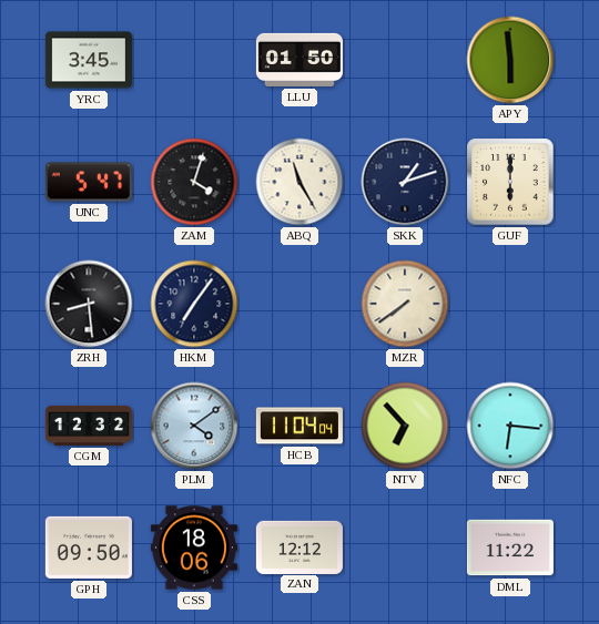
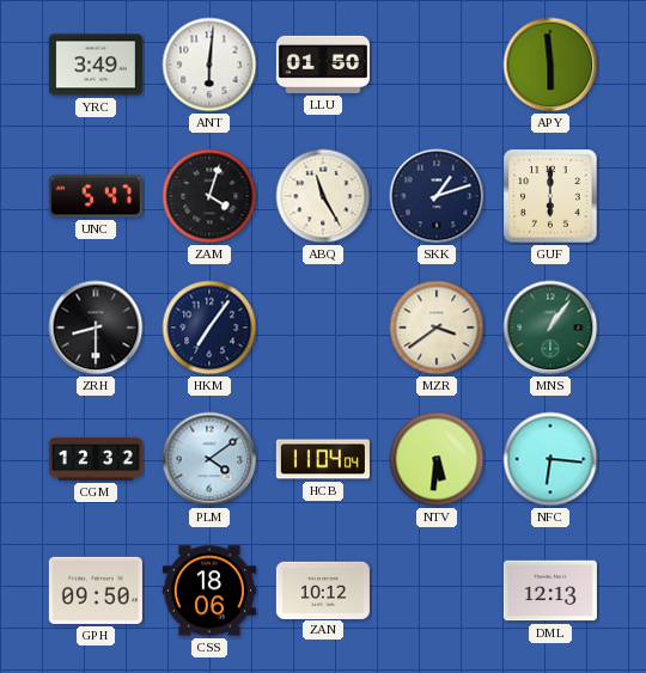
YRC: 3:45 -> 3:49 (96, 65)
ANT: none -> 6:01 (209, 65)
ZRH: 8:29 -> 8:30 (96, 328)
MZR: 7:39 -> 3:39 (437, 328)
MNS: none -> 1:06 (550, 328)
NTV: 6:53 -> 5:31 (437, 459)
ZAN: 12:12 -> 10:12 (323, 589)
DML: 11:22 -> 12:13 (550, 591)
